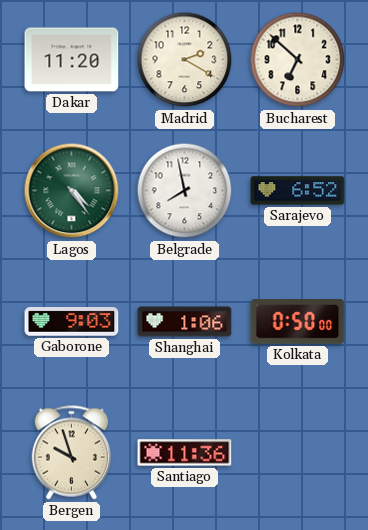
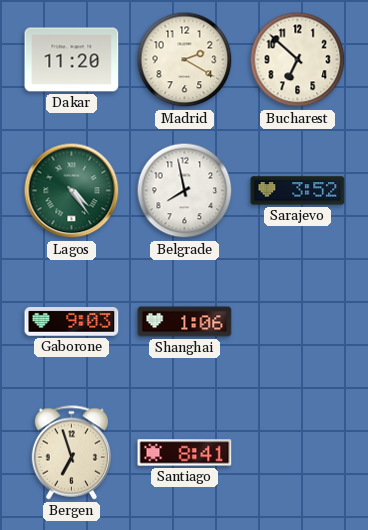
Sarajevo: 6:52 -> 3:52 (298, 191)
Kolkata: 0:50 -> none (298, 322)
Bergen: 9:57 -> 6:57 (71, 453)
Santiago: 11:36 -> 8:41 (185, 453)
